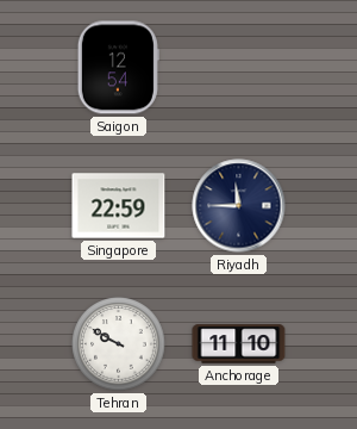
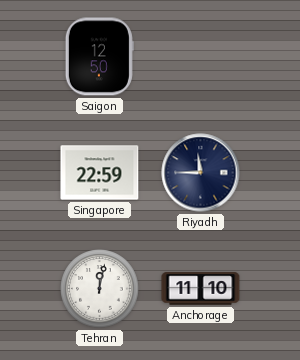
Saigon: 12:54 -> 12:50 (99, 57)
Tehran: 9:50 -> 12:02 (100, 289)
